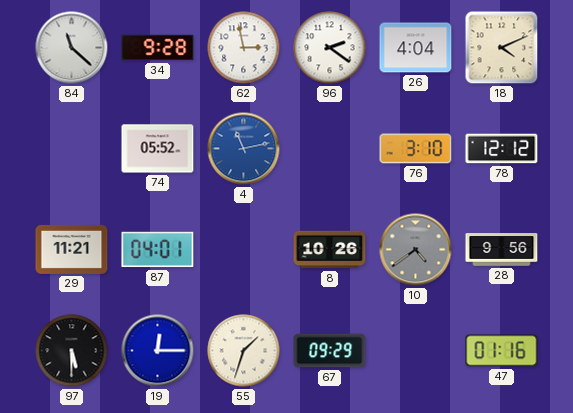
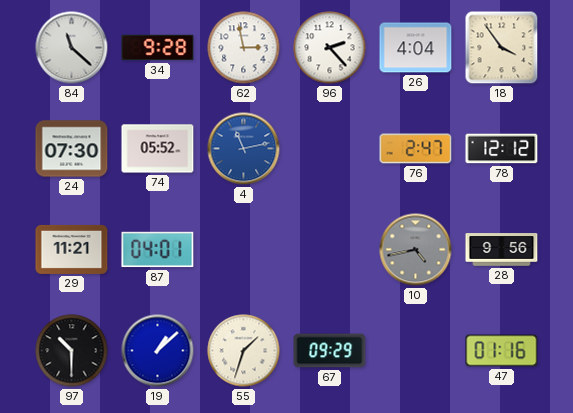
96: 2:21 -> 2:23 (330, 48)
18: 4:11 -> 3:54 (502, 48)
24: none -> 07:30 (72, 149)
76: 3:10 -> 2:47 (416, 149)
8: 10:26 -> none (330, 250)
10: 4:39 -> 4:43 (416, 250)
97: 5:30 -> 10:30 (72, 351)
19: 12:15 -> 1:08 (158, 351)
